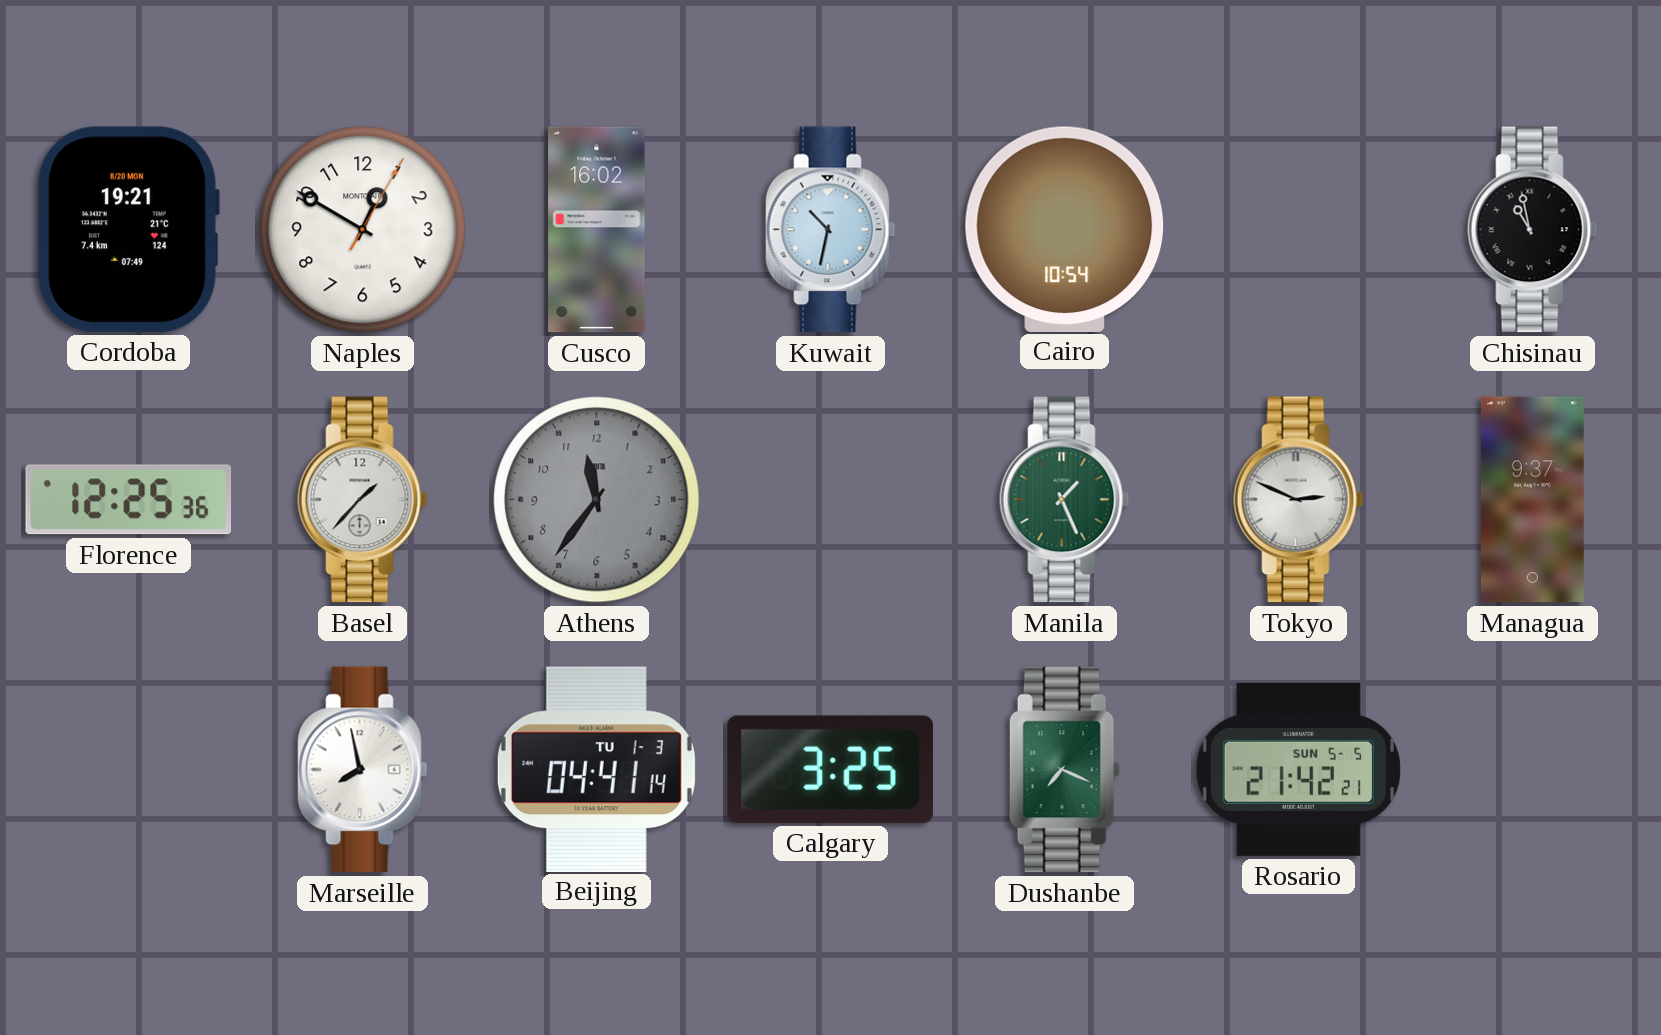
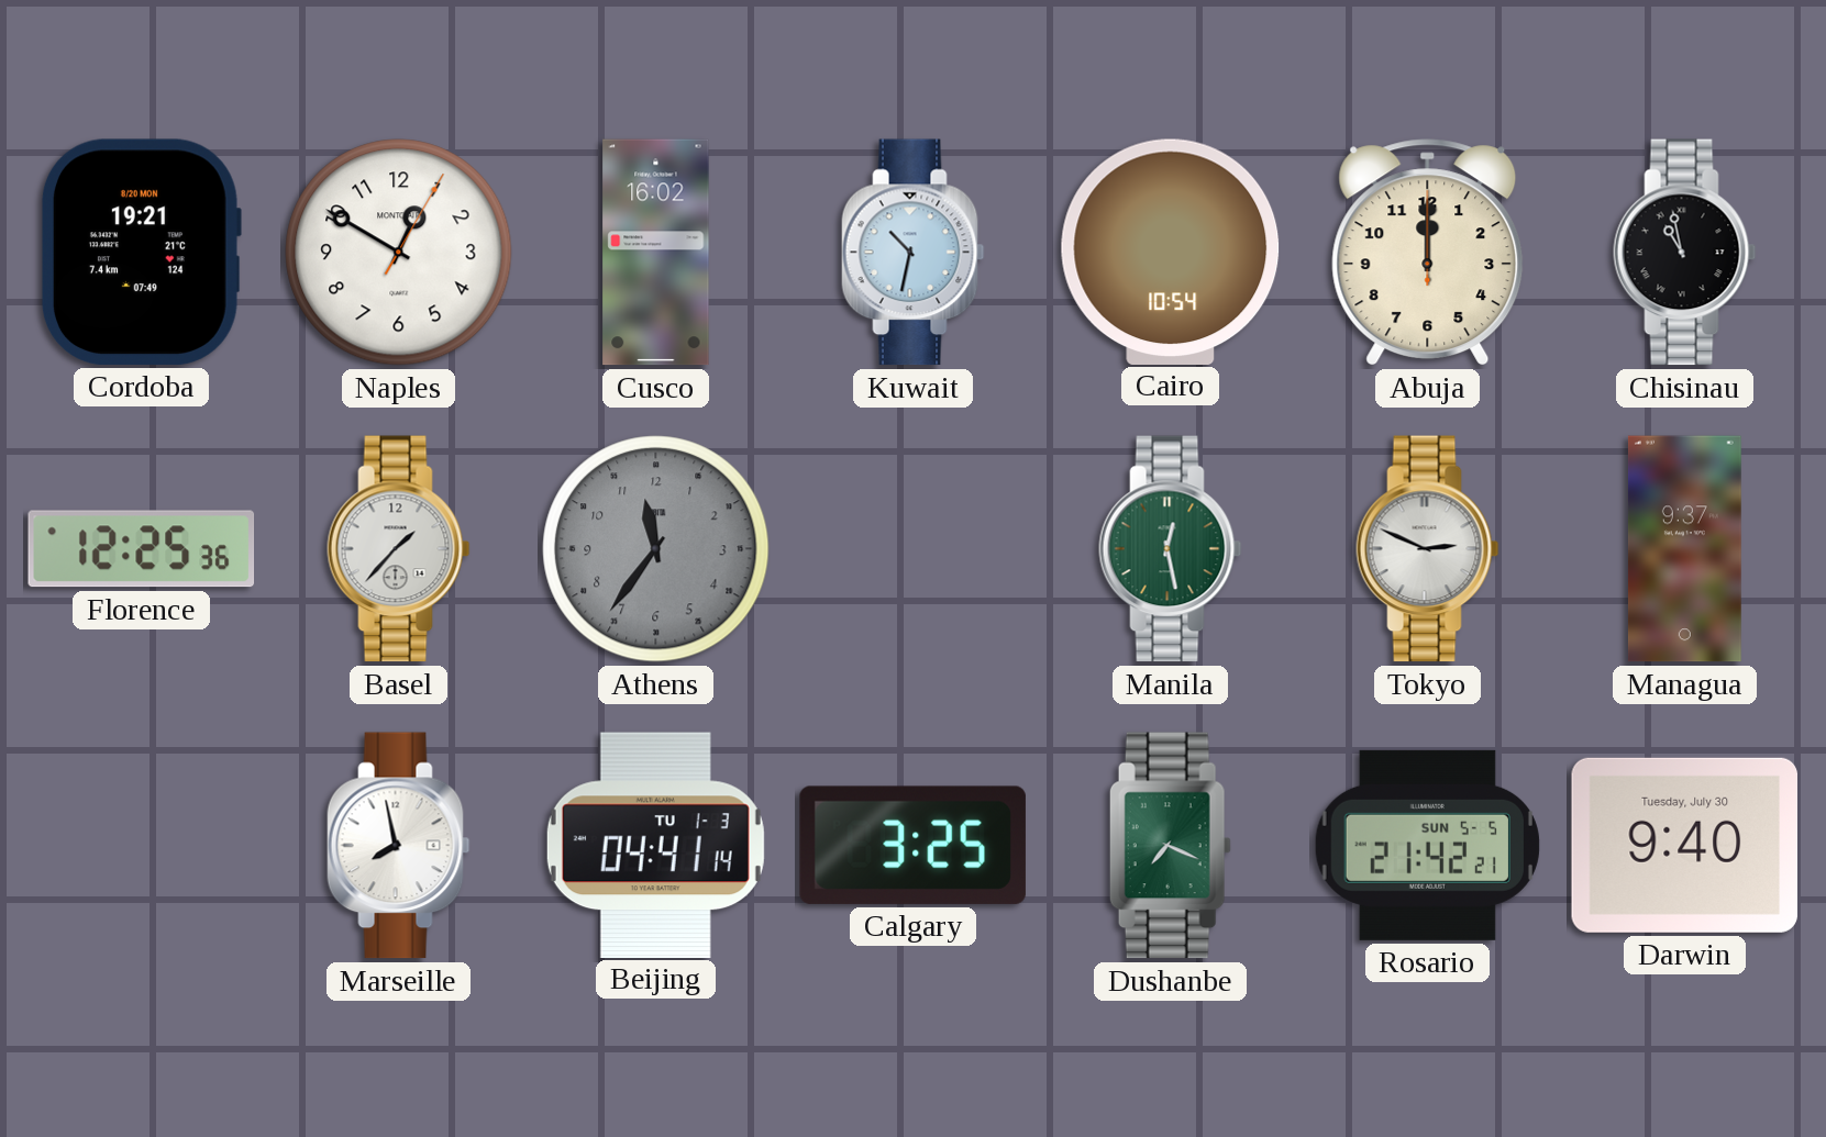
Abuja: none -> 12:00 (1428, 253)
Manila: 1:26 -> 12:28 (1171, 549)
Darwin: none -> 9:40 (1684, 845)
